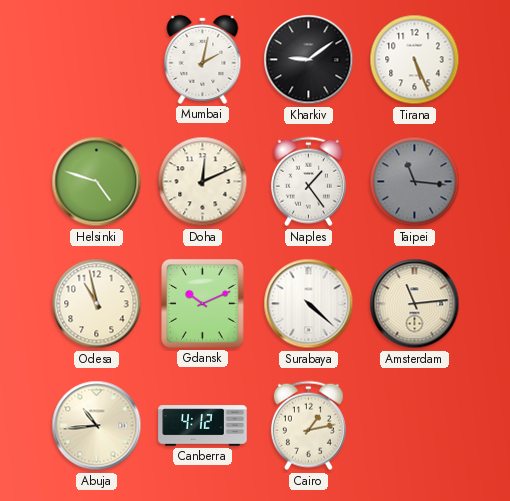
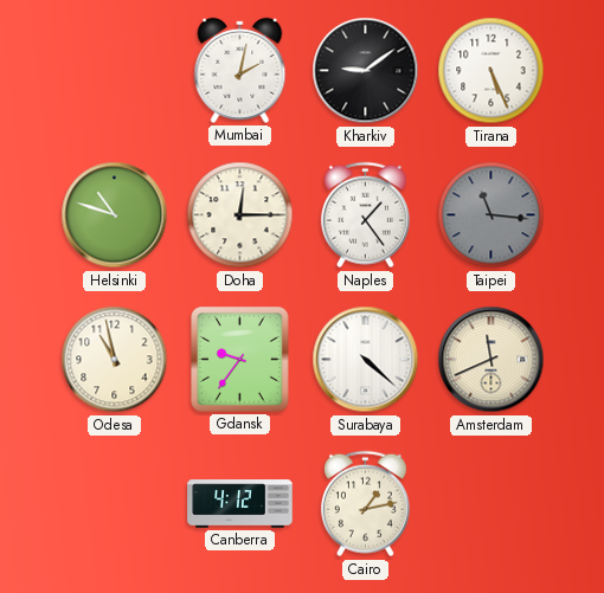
Helsinki: 4:48 -> 10:48 (115, 215)
Doha: 12:11 -> 12:15 (240, 215)
Gdansk: 10:11 -> 9:36 (240, 360)
Amsterdam: 11:14 -> 11:41 (491, 360)
Abuja: 10:44 -> none (97, 426)
